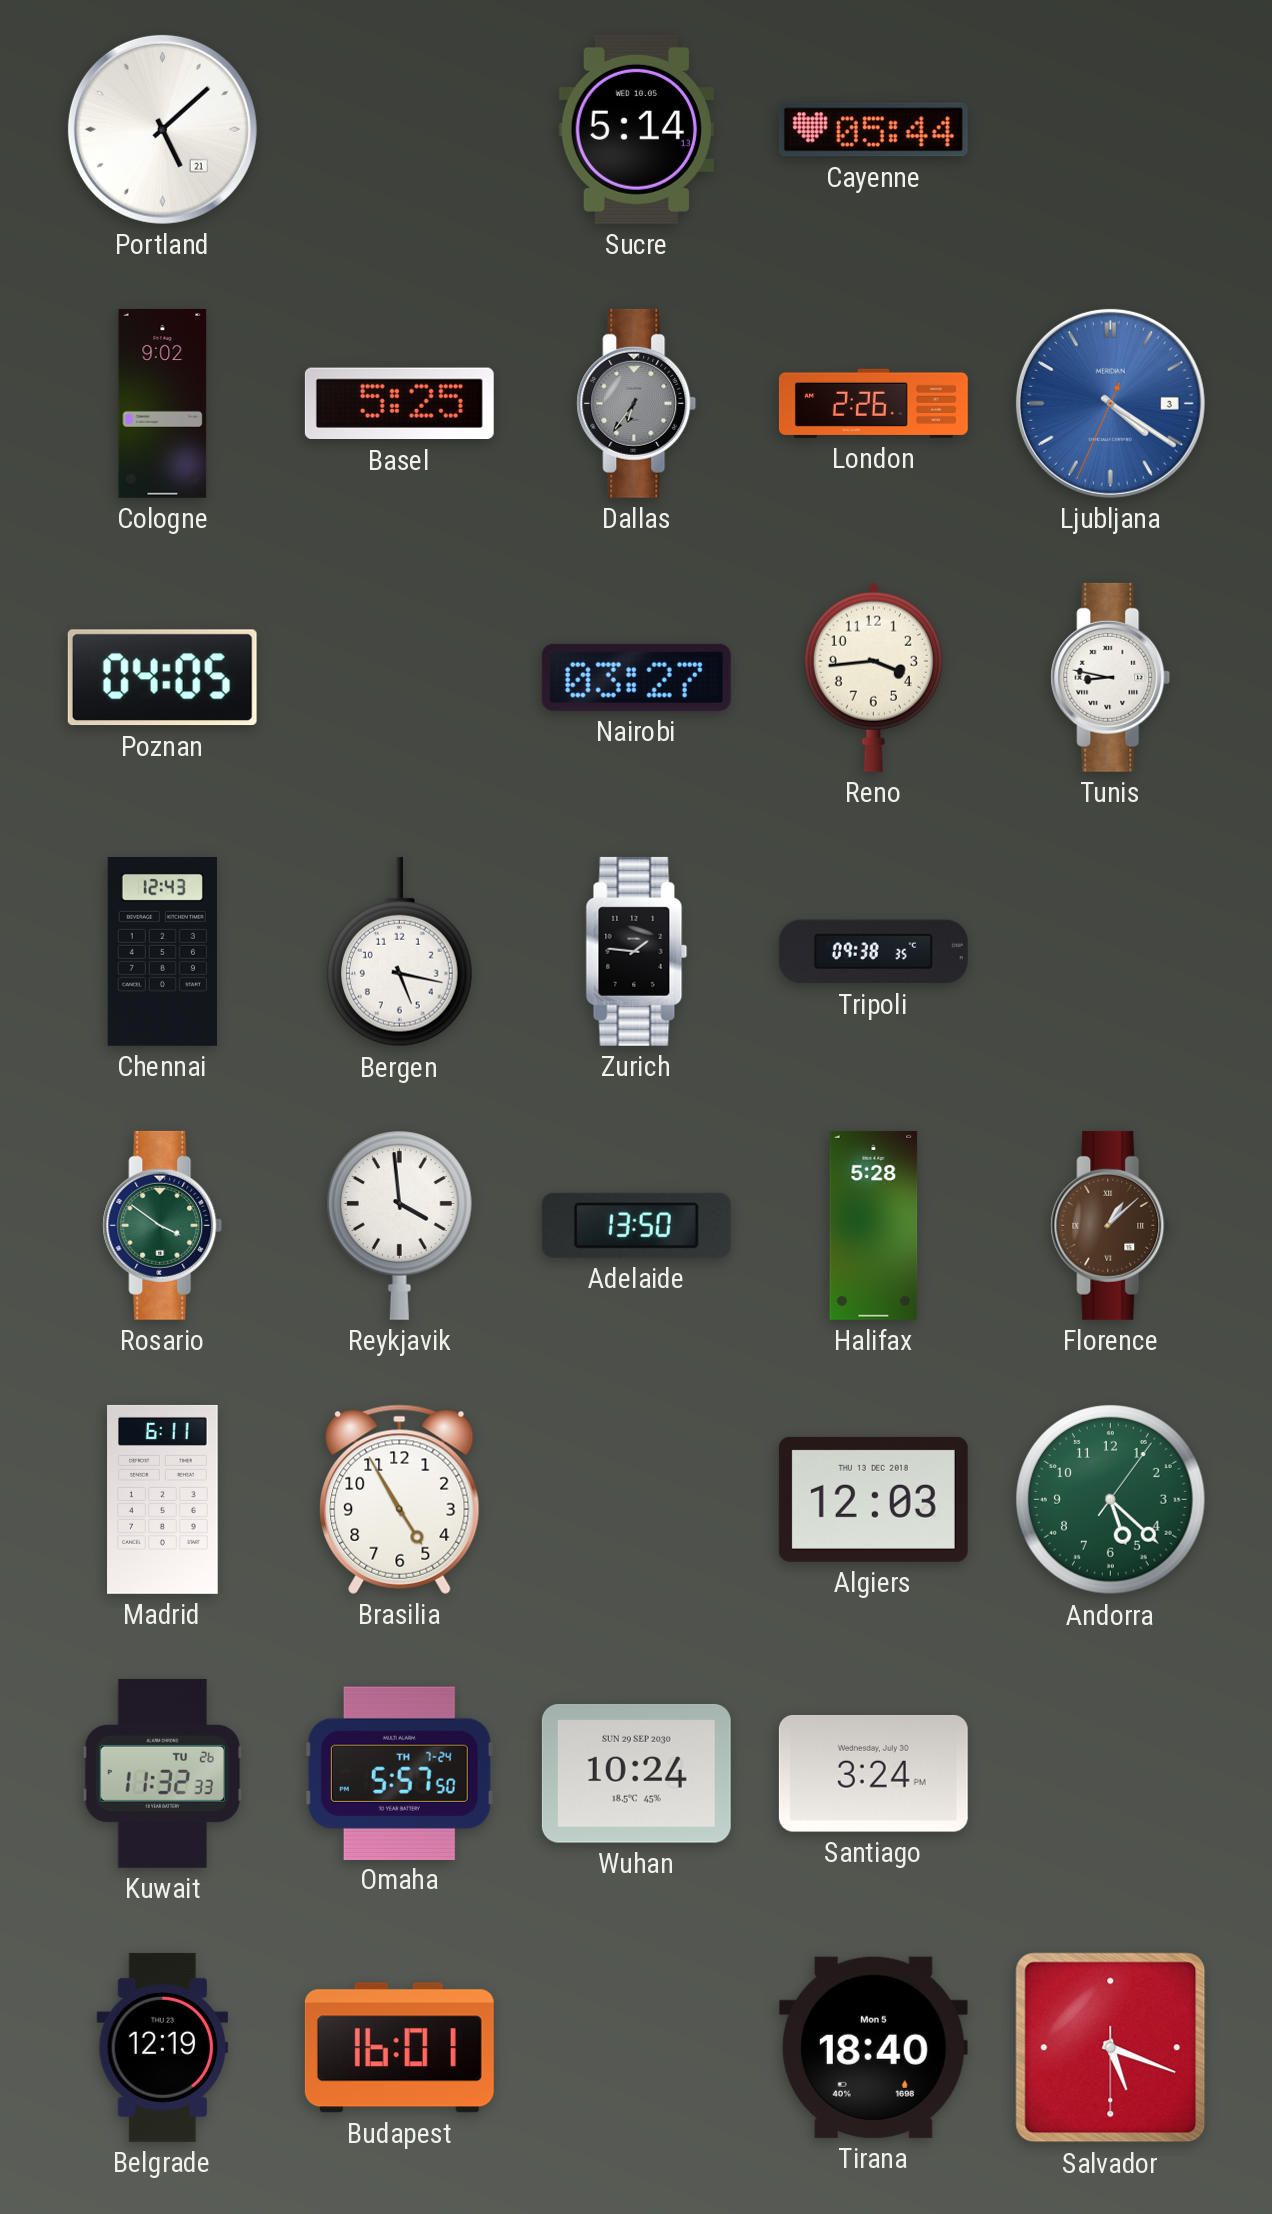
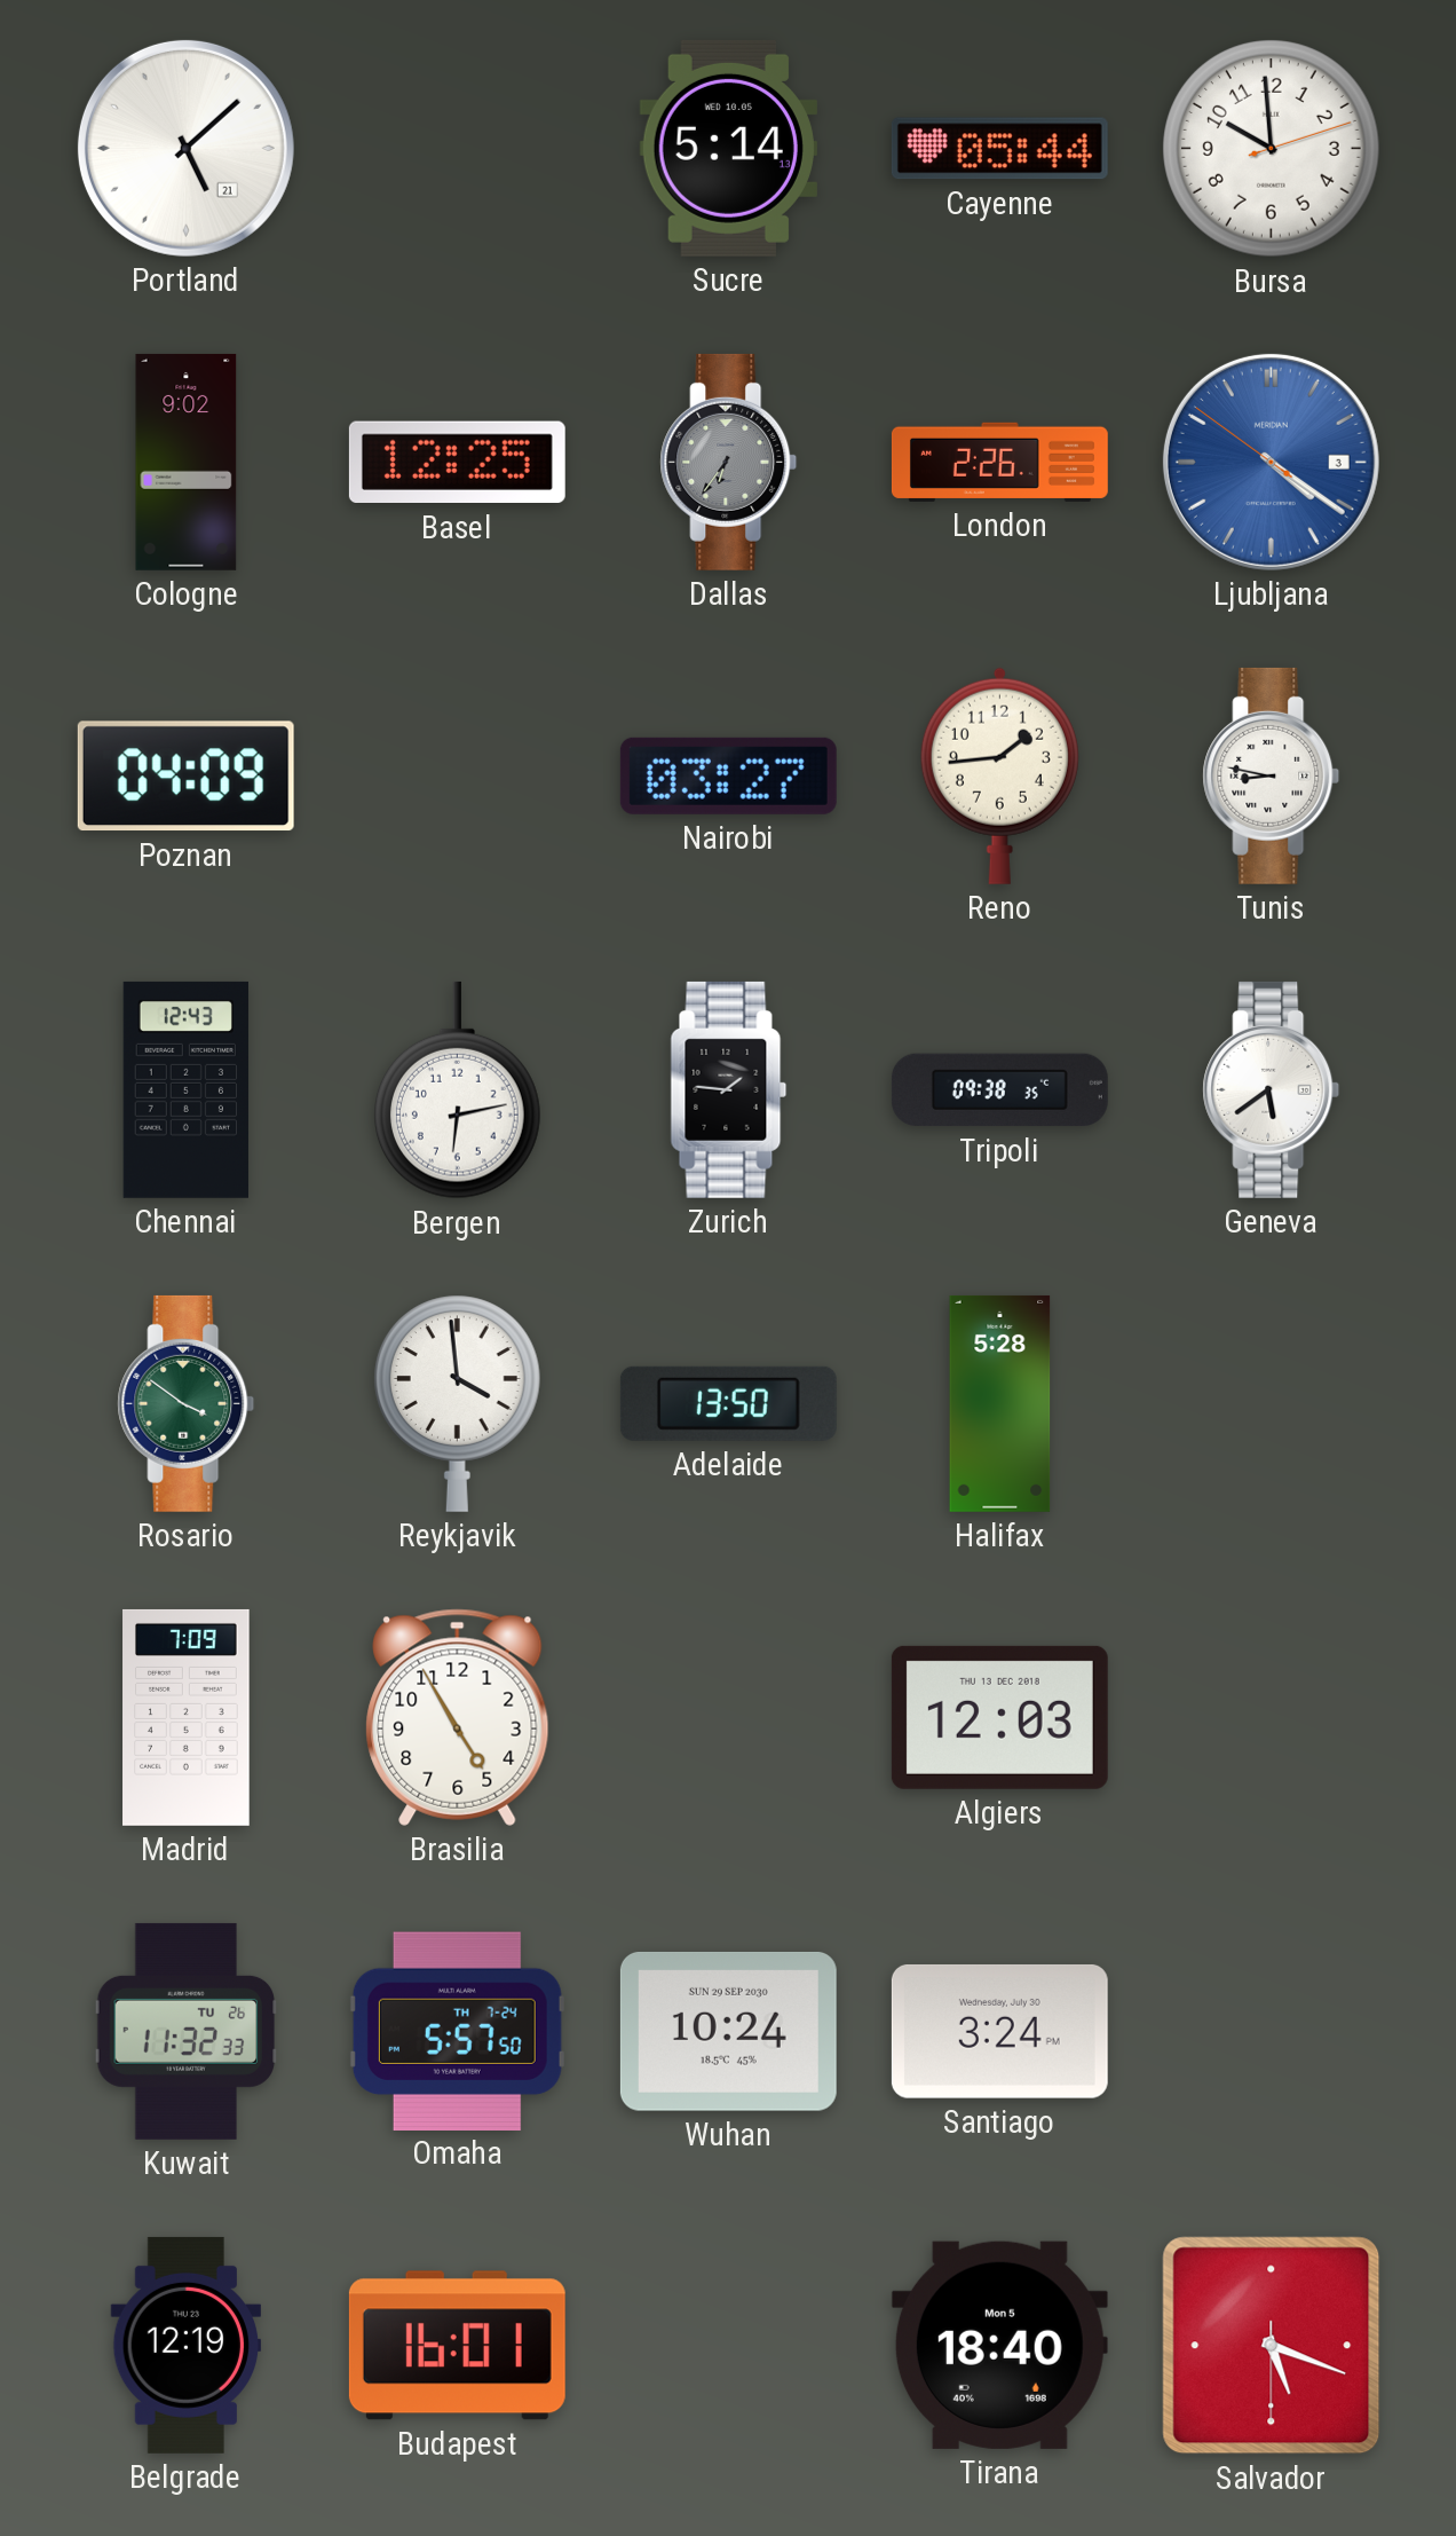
Bursa: none -> 9:59 (1272, 149)
Basel: 5:25 -> 12:25 (457, 463)
Ljubljana: 4:20:34 -> 4:20:51 (1271, 462)
Poznan: 04:05 -> 04:09 (185, 777)
Reno: 3:44 -> 1:44 (999, 775)
Bergen: 5:17 -> 6:13 (457, 1090)
Geneva: none -> 5:39 (1272, 1089)
Florence: 1:08 -> none (1111, 1225)
Madrid: 6:11 -> 7:09 (187, 1717)
Andorra: 5:22 -> none (1111, 1500)
